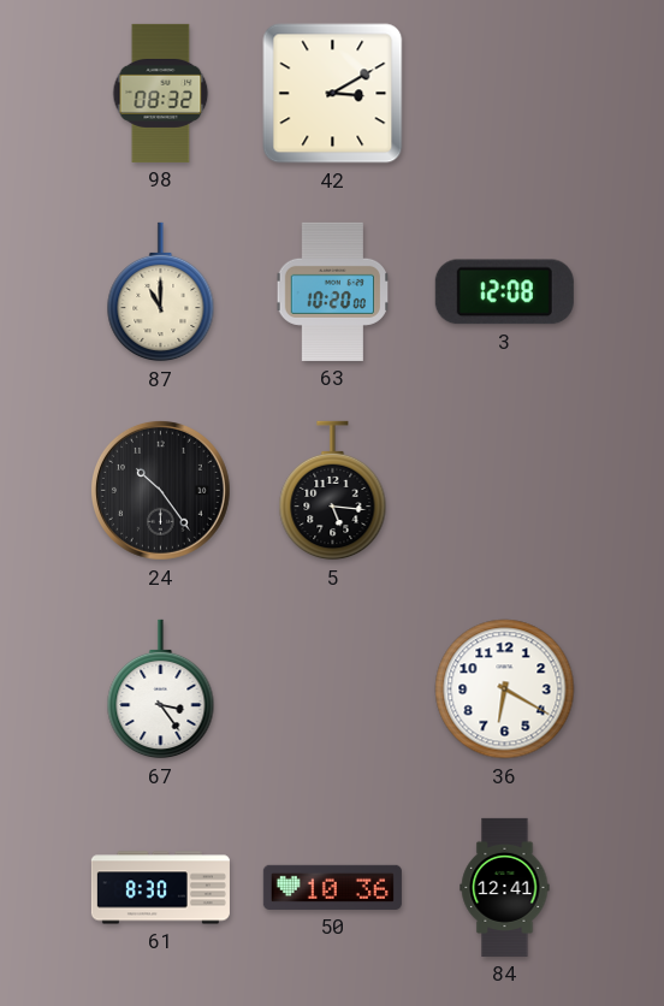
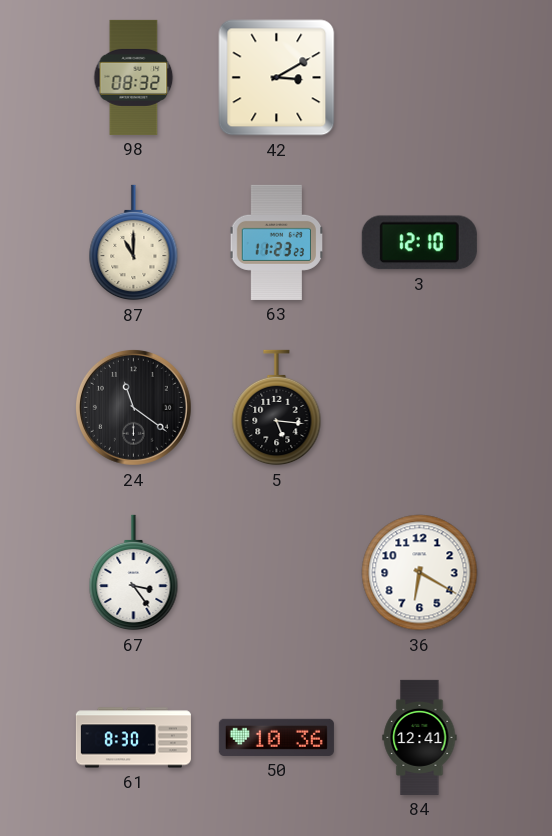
63: 10:20 -> 11:23 (277, 242)
3: 12:08 -> 12:10 (419, 243)
24: 10:24 -> 11:21 (133, 407)
